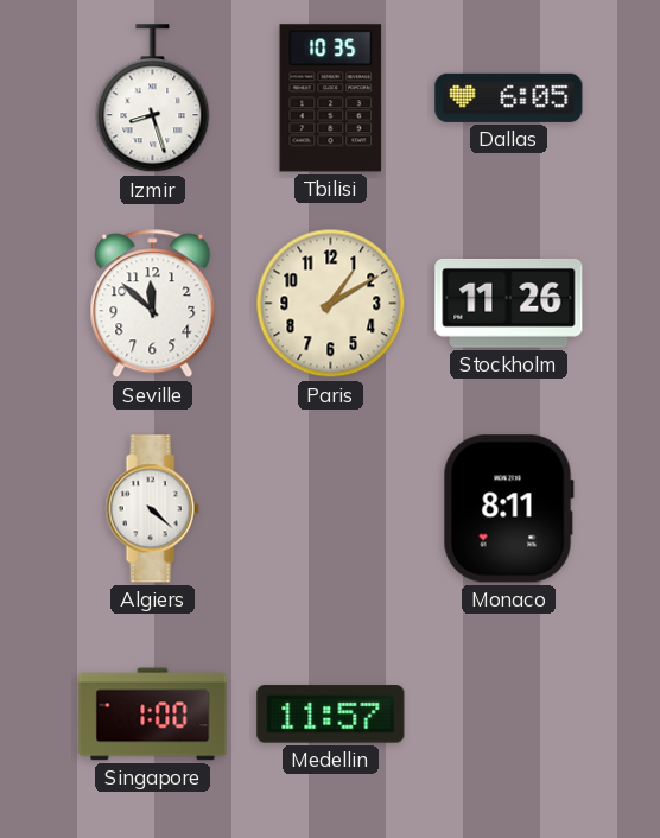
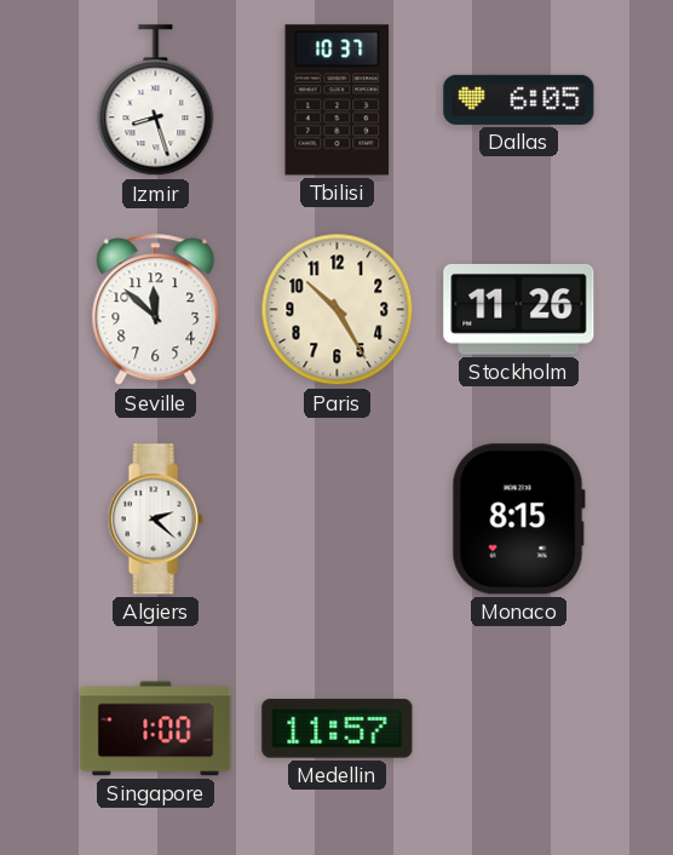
Tbilisi: 10:35 -> 10:37 (338, 101)
Paris: 1:10 -> 10:25 (338, 310)
Algiers: 4:22 -> 2:22 (155, 520)
Monaco: 8:11 -> 8:15 (518, 520)
